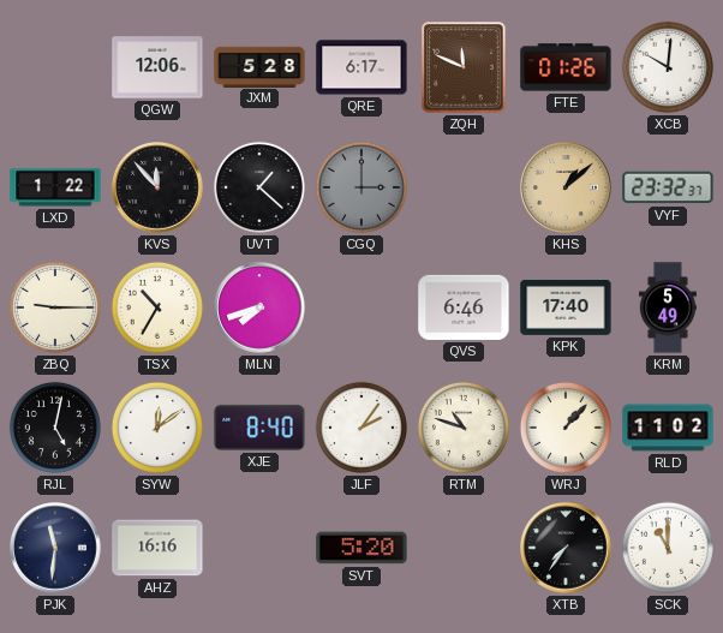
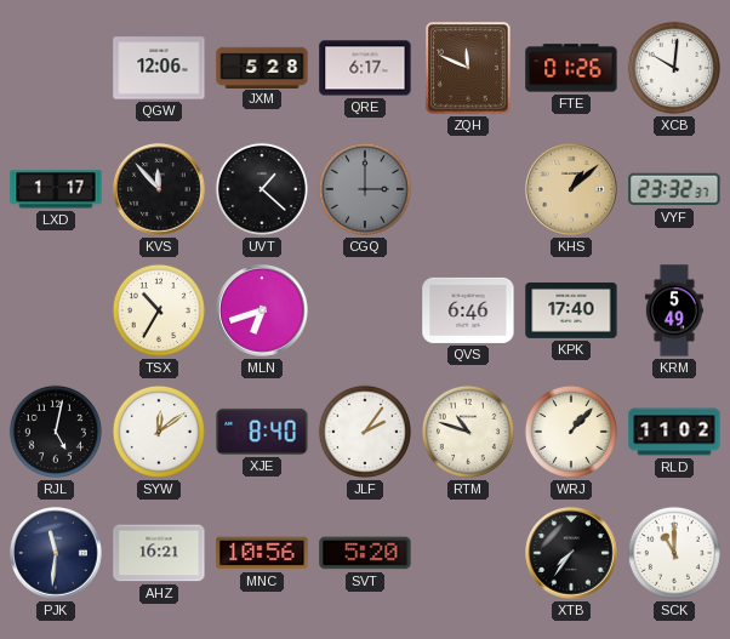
LXD: 1:22 -> 1:17 (56, 189)
ZBQ: 9:15 -> none (55, 307)
MLN: 7:42 -> 6:42 (262, 310)
AHZ: 16:16 -> 16:21 (159, 553)
MNC: none -> 10:56 (262, 553)
